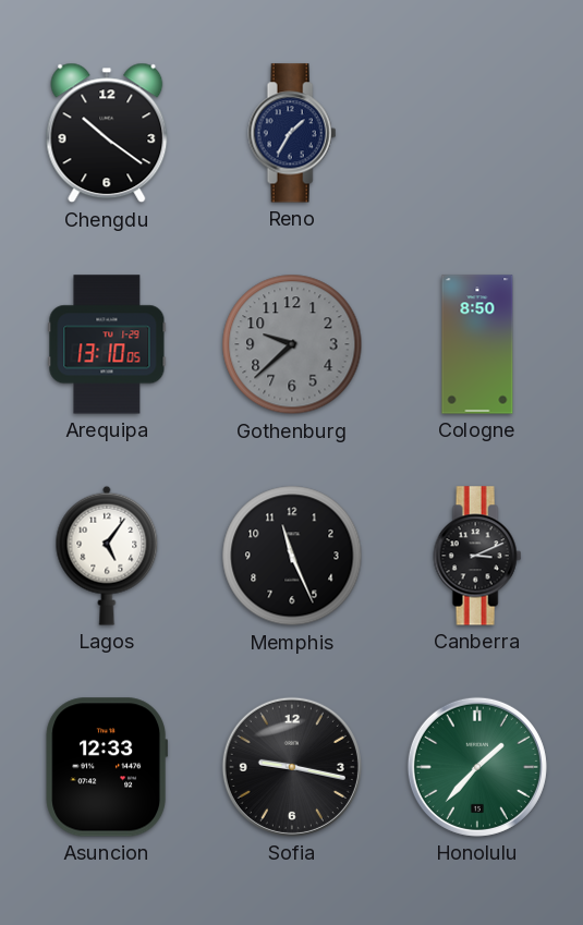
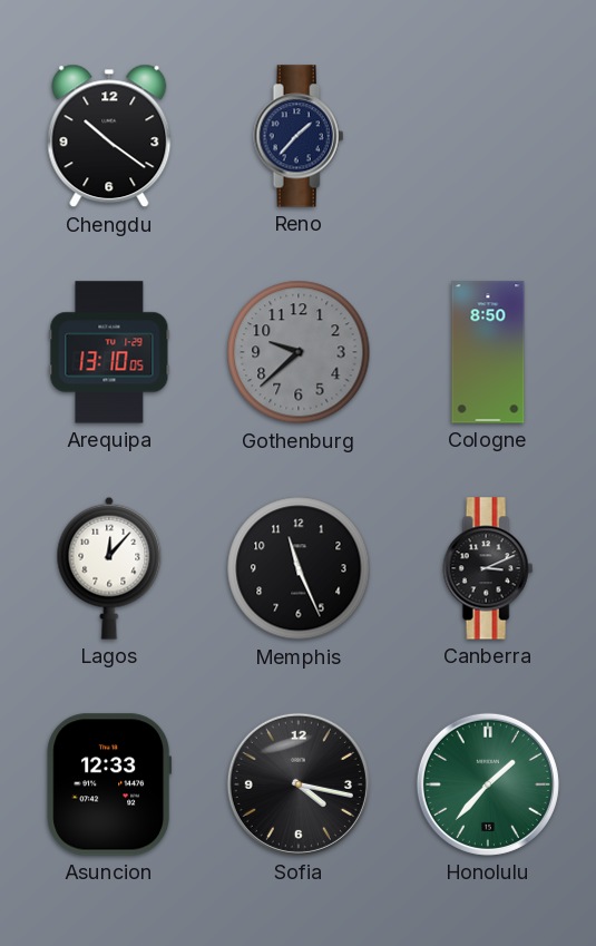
Reno: 1:35 -> 1:37 (299, 136)
Lagos: 5:06 -> 12:07 (109, 568)
Sofia: 9:17 -> 4:17 (299, 784)
